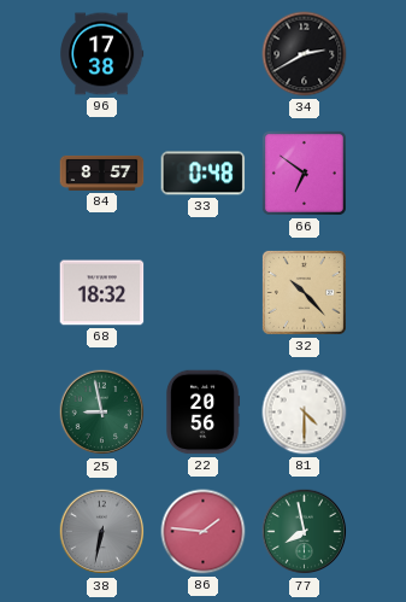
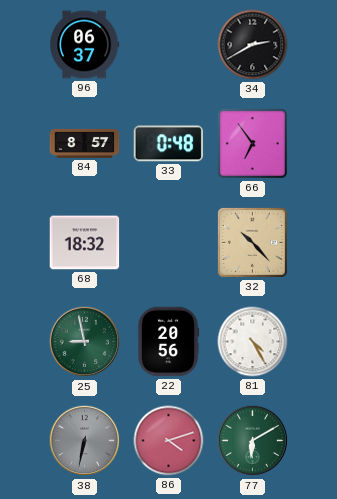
96: 17:38 -> 06:37 (85, 45)
66: 6:51 -> 6:54 (252, 143)
81: 4:30 -> 4:25 (253, 342)
86: 1:46 -> 4:12 (169, 441)
77: 7:58 -> 6:10 (253, 441)
